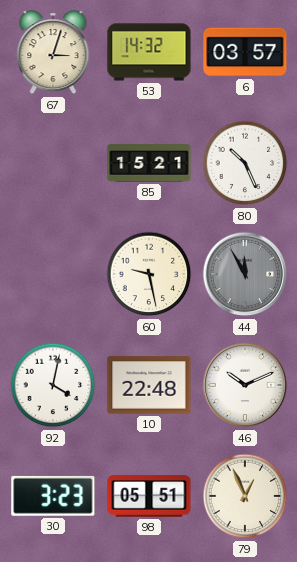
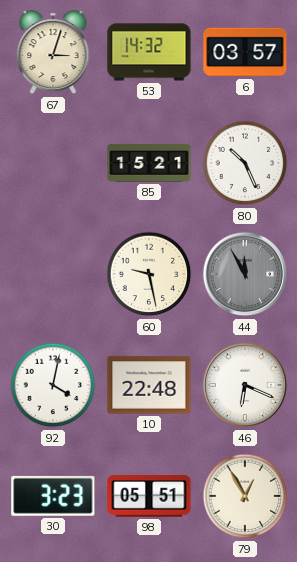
46: 10:11 -> 6:19 (245, 385)
79: 12:56 -> 12:55 (245, 496)
